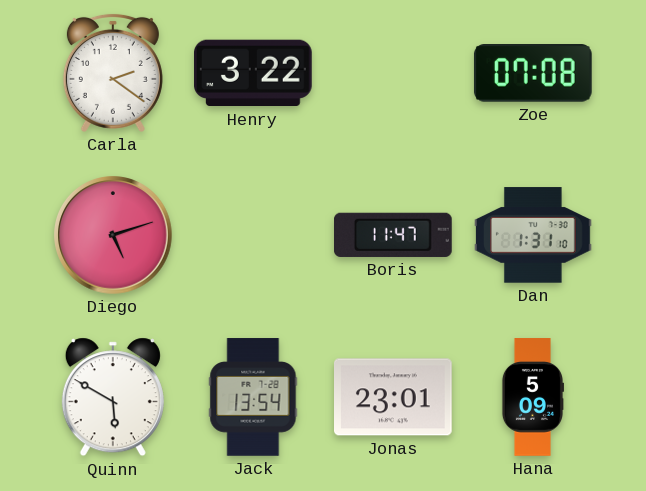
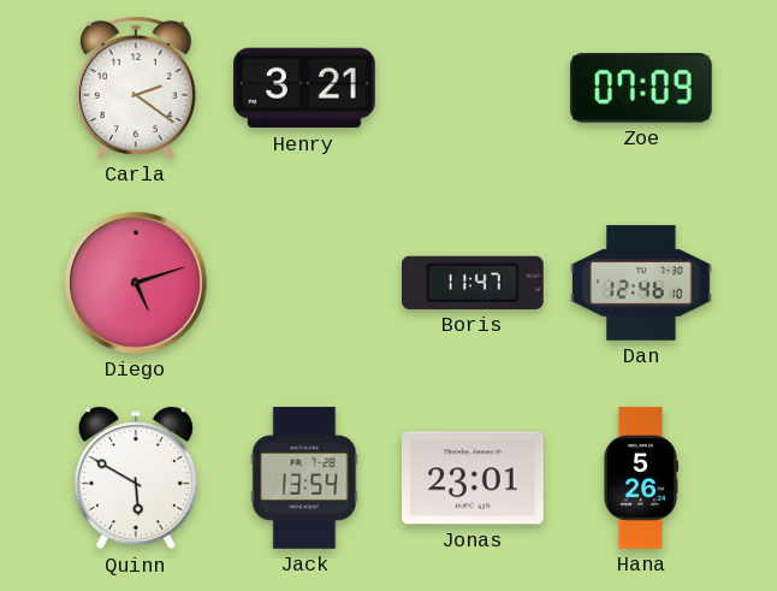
Henry: 3:22 -> 3:21 (306, 88)
Zoe: 07:08 -> 07:09 (641, 89)
Dan: 1:31 -> 12:46 (641, 283)
Hana: 5:09 -> 5:26 (640, 478)
